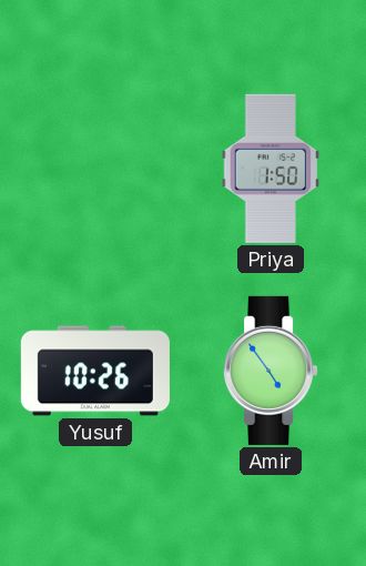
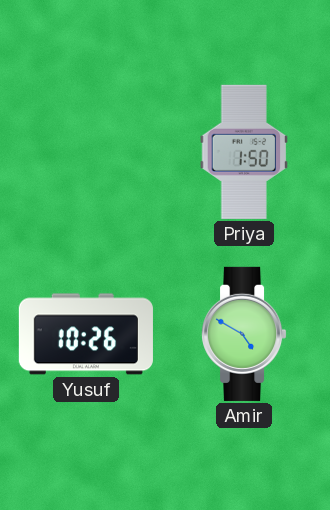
Amir: 4:54 -> 4:50 (245, 334)
